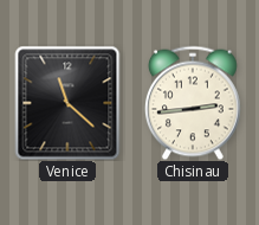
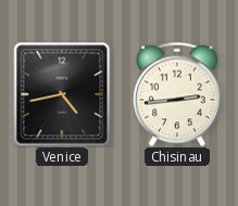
Venice: 11:22 -> 4:43 (62, 94)
